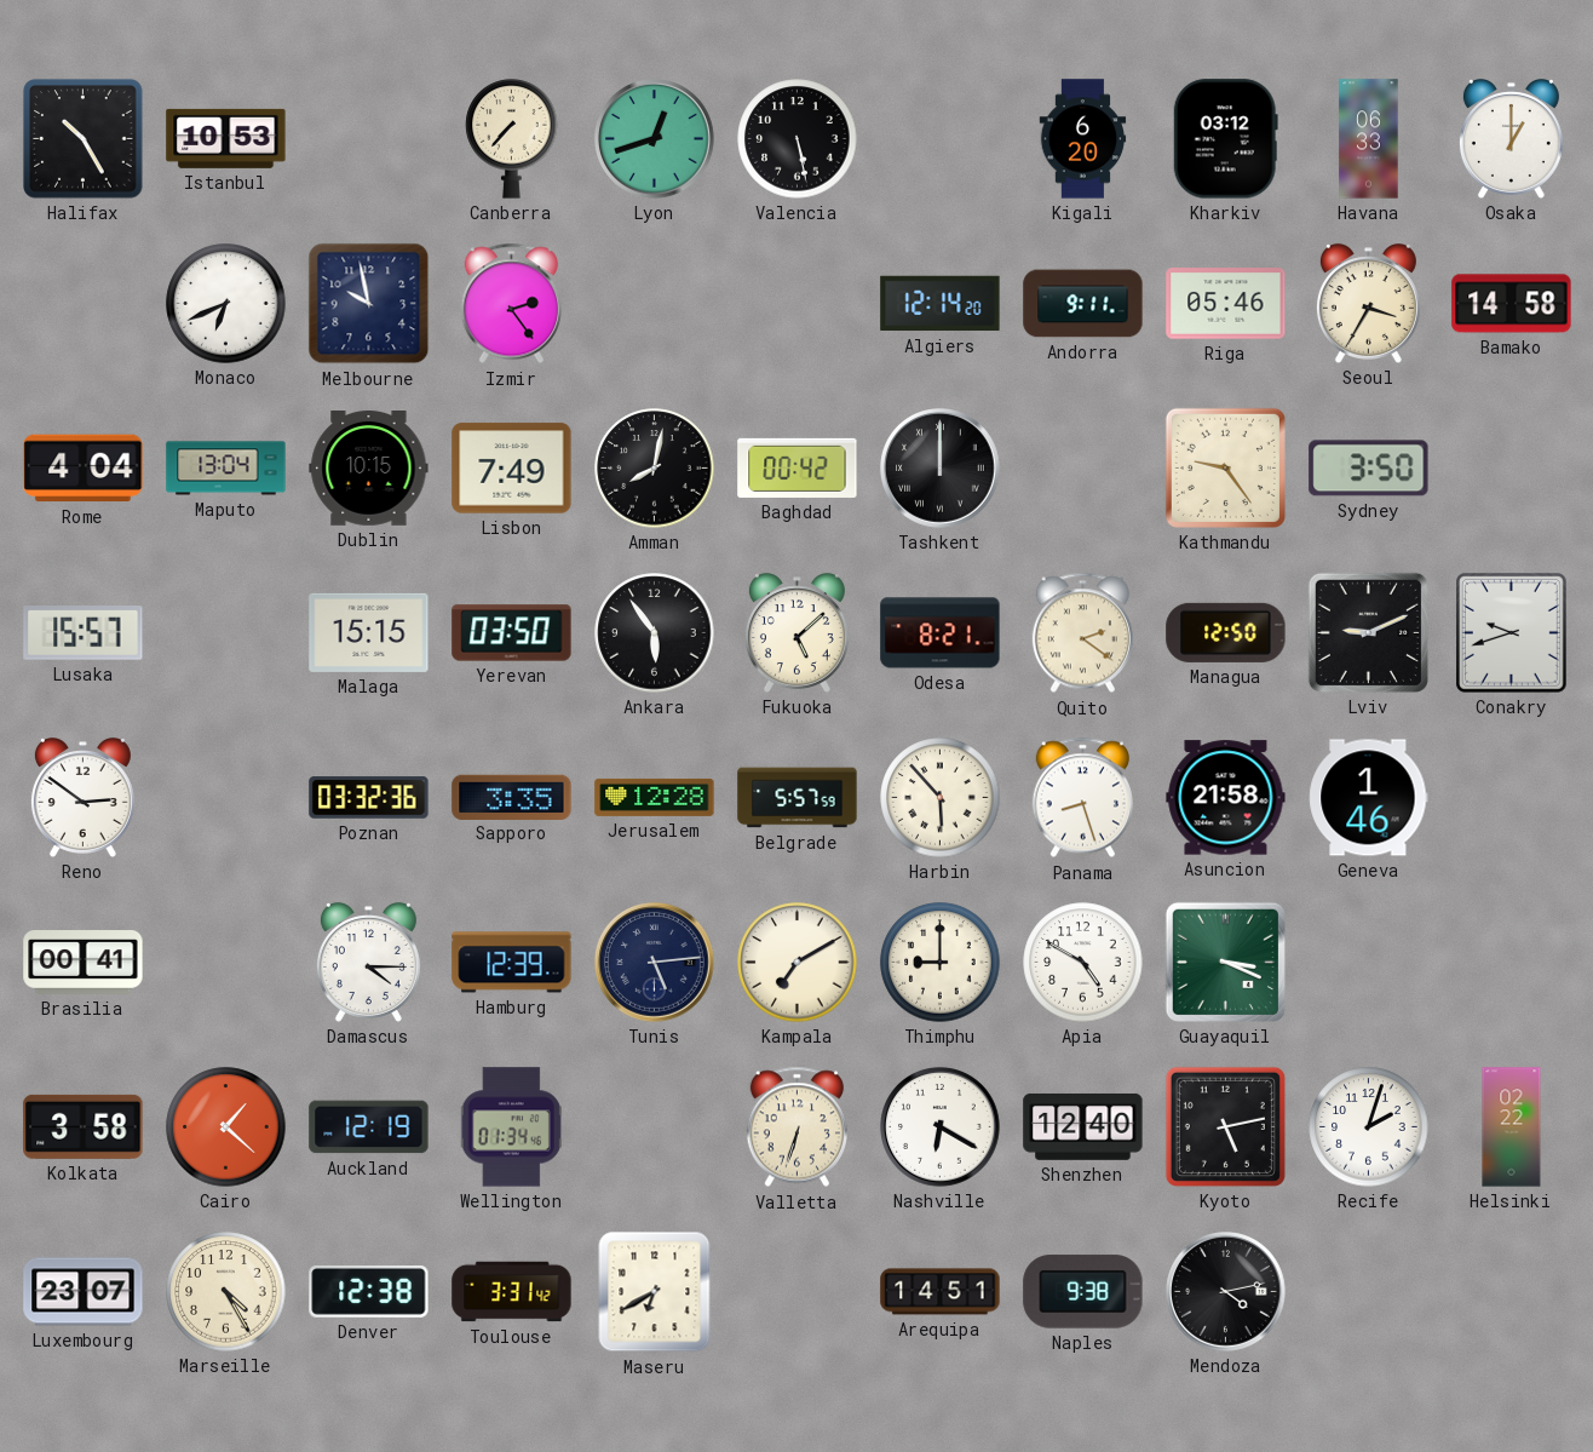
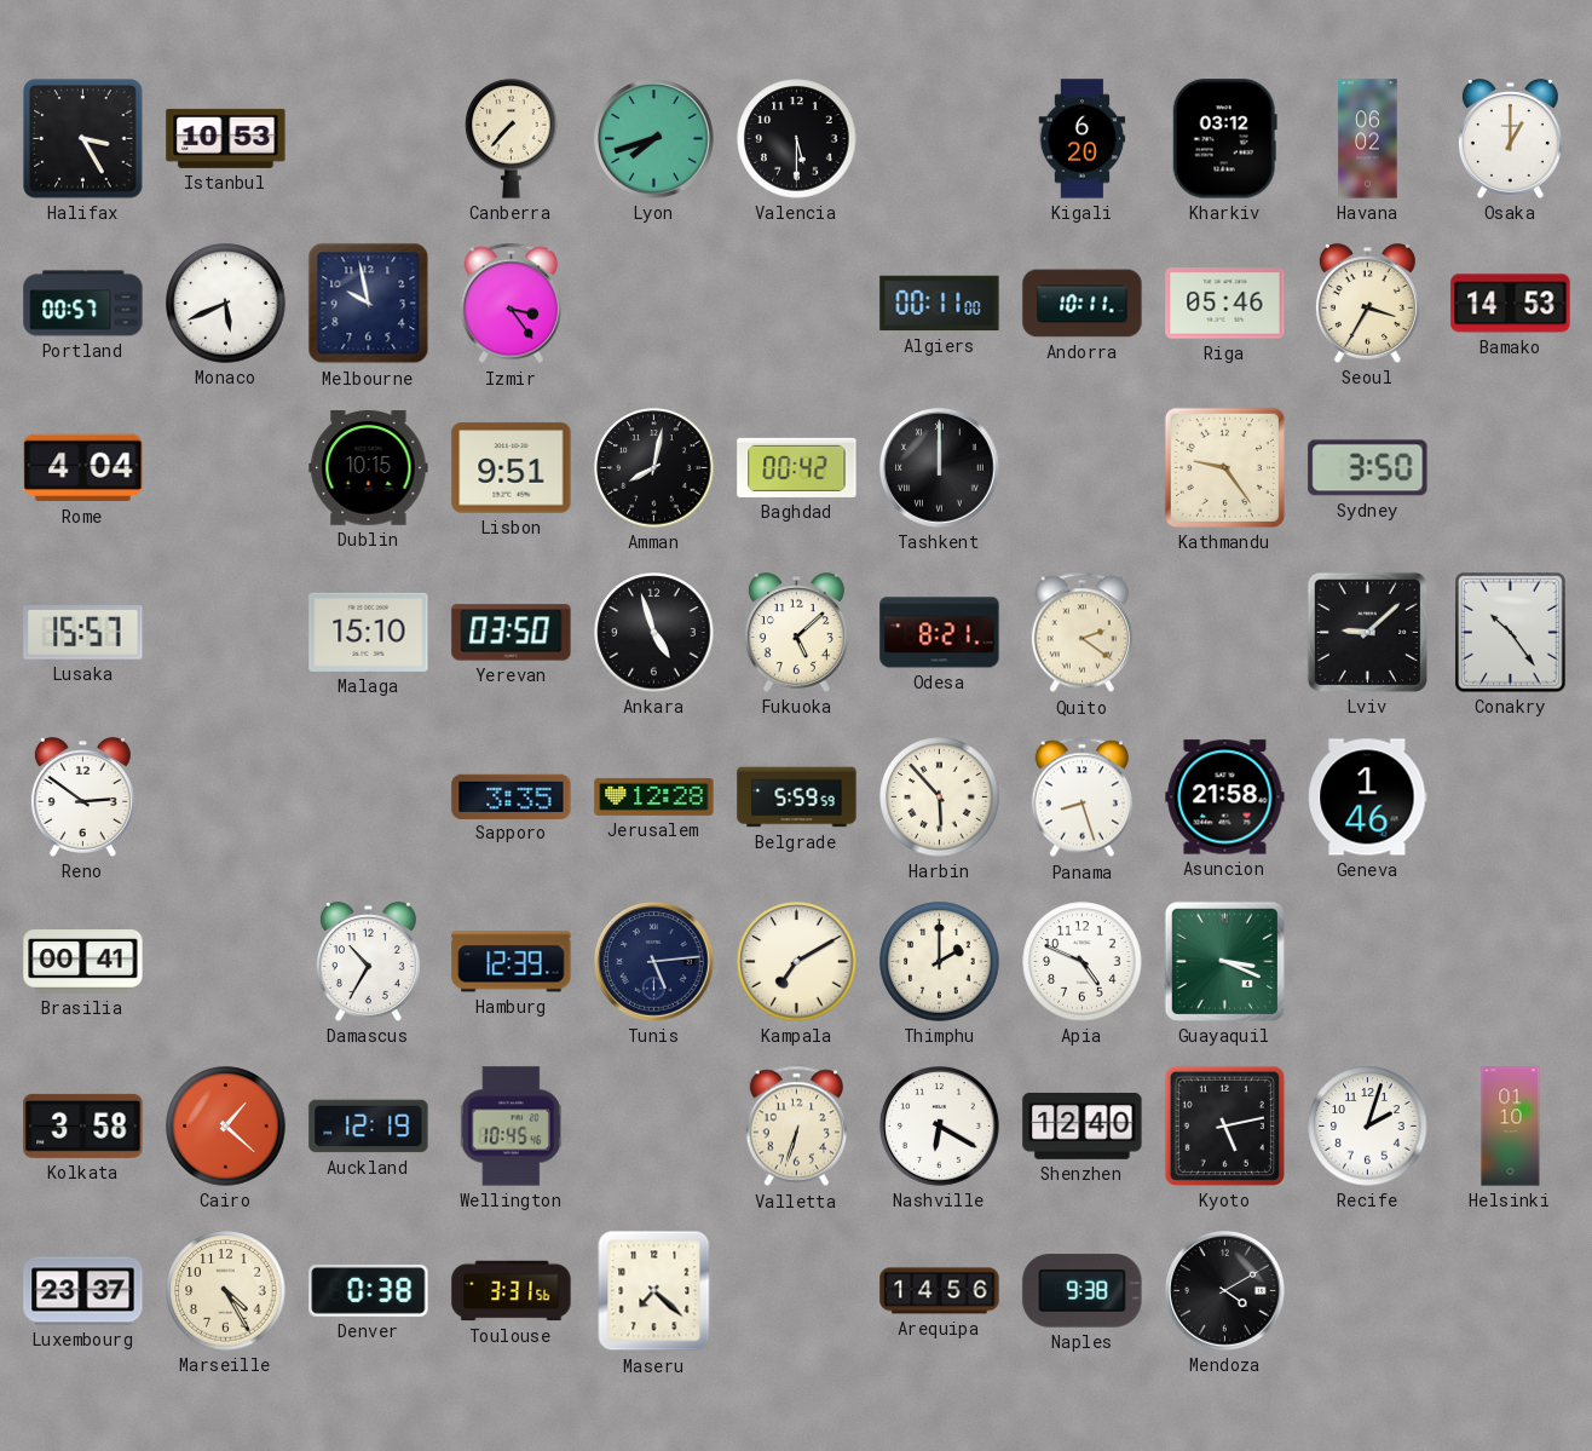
Halifax: 10:25 -> 3:25 (83, 139)
Lyon: 12:42 -> 7:42 (654, 139)
Valencia: 5:28 -> 5:30 (797, 139)
Havana: 06:33 -> 06:02 (1368, 139)
Portland: none -> 00:57 (83, 304)
Monaco: 6:41 -> 5:41 (226, 304)
Izmir: 2:24 -> 3:24 (511, 304)
Algiers: 12:14 -> 00:11 (940, 304)
Andorra: 9:11 -> 10:11 (1083, 304)
Bamako: 14:58 -> 14:53 (1511, 304)
Maputo: 13:04 -> none (226, 469)
Lisbon: 7:49 -> 9:51 (512, 468)
Malaga: 15:15 -> 15:10 (369, 632)
Ankara: 5:54 -> 4:57 (654, 633)
Managua: 12:50 -> none (1226, 632)
Lviv: 9:11 -> 9:08 (1367, 632)
Conakry: 9:42 -> 10:24 (1511, 633)
Poznan: 03:32 -> none (369, 798)
Belgrade: 5:57 -> 5:59 (797, 798)
Damascus: 4:15 -> 10:35 (368, 962)
Thimphu: 9:00 -> 2:00 (940, 962)
Apia: 4:50 -> 4:49 (1083, 962)
Wellington: 01:34 -> 10:45 (511, 1127)
Helsinki: 02:22 -> 01:10 (1511, 1127)
Luxembourg: 23:07 -> 23:37 (83, 1291)
Denver: 12:38 -> 0:38 (369, 1291)
Toulouse: 3:31:42 -> 3:31:56 (512, 1291)
Maseru: 6:40 -> 7:22 (654, 1291)
Arequipa: 14:51 -> 14:56 (940, 1291)
Mendoza: 4:13 -> 4:10 (1225, 1291)
